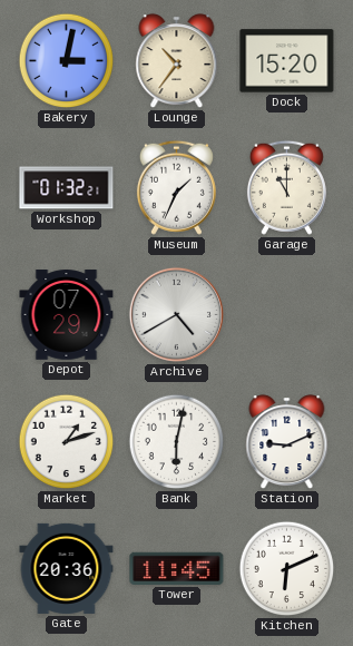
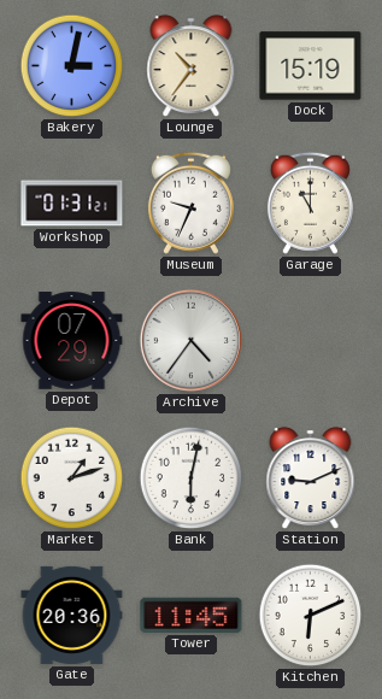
Dock: 15:20 -> 15:19 (311, 66)
Workshop: 01:32 -> 01:31 (72, 204)
Museum: 1:34 -> 9:34 (190, 202)
Archive: 4:40 -> 4:36 (190, 340)
